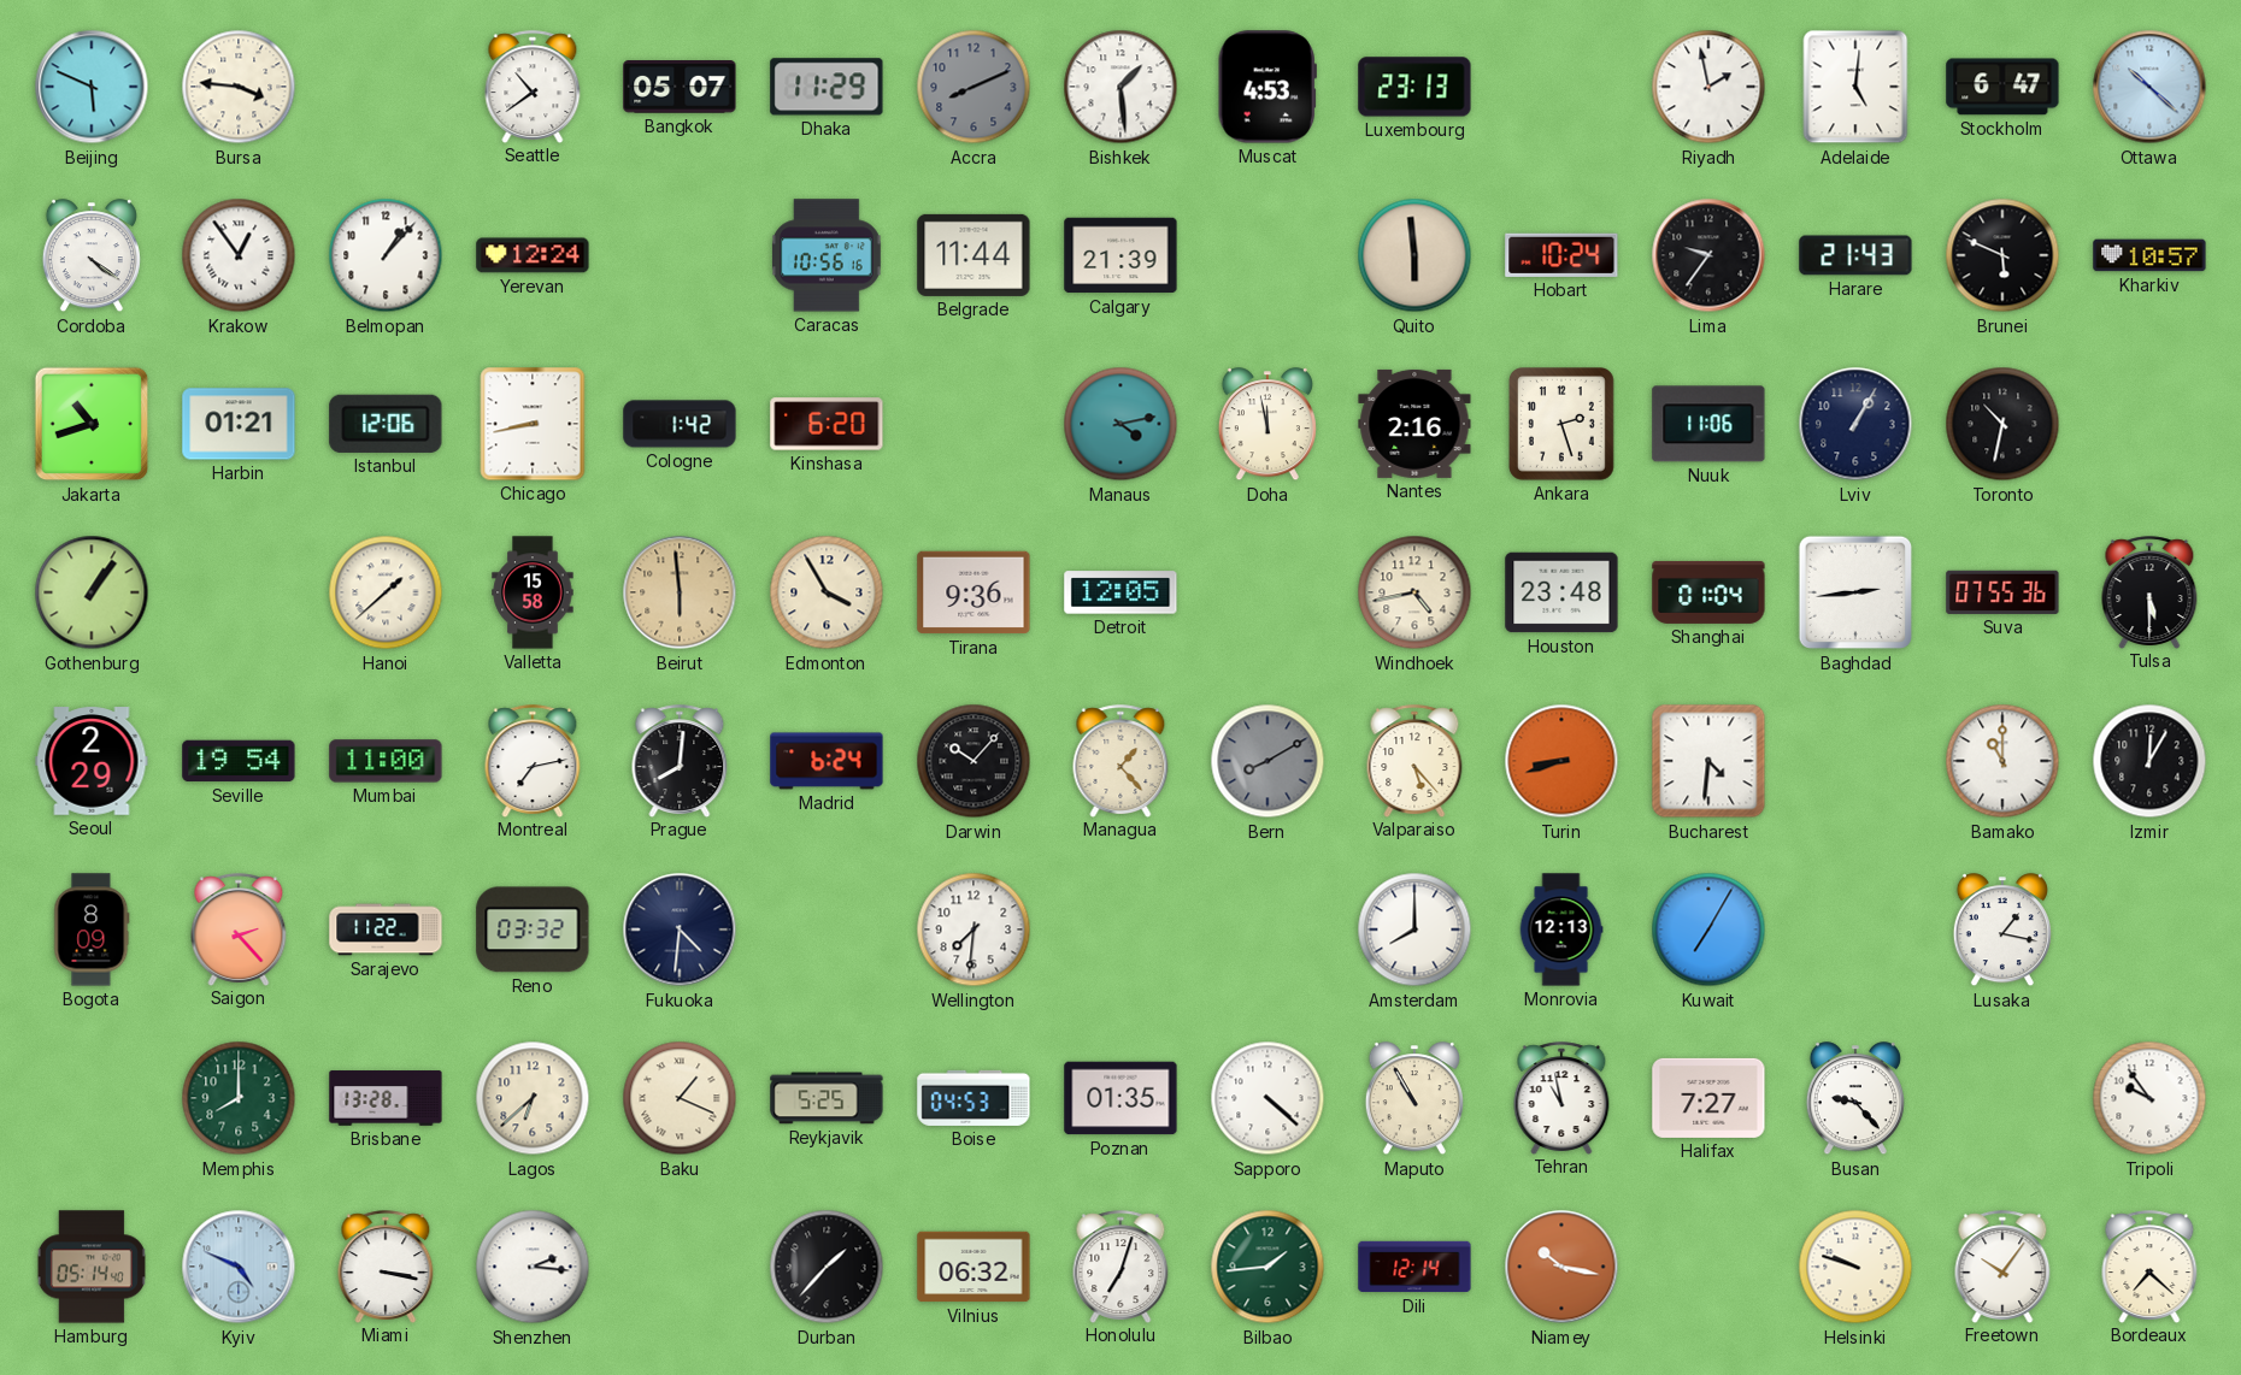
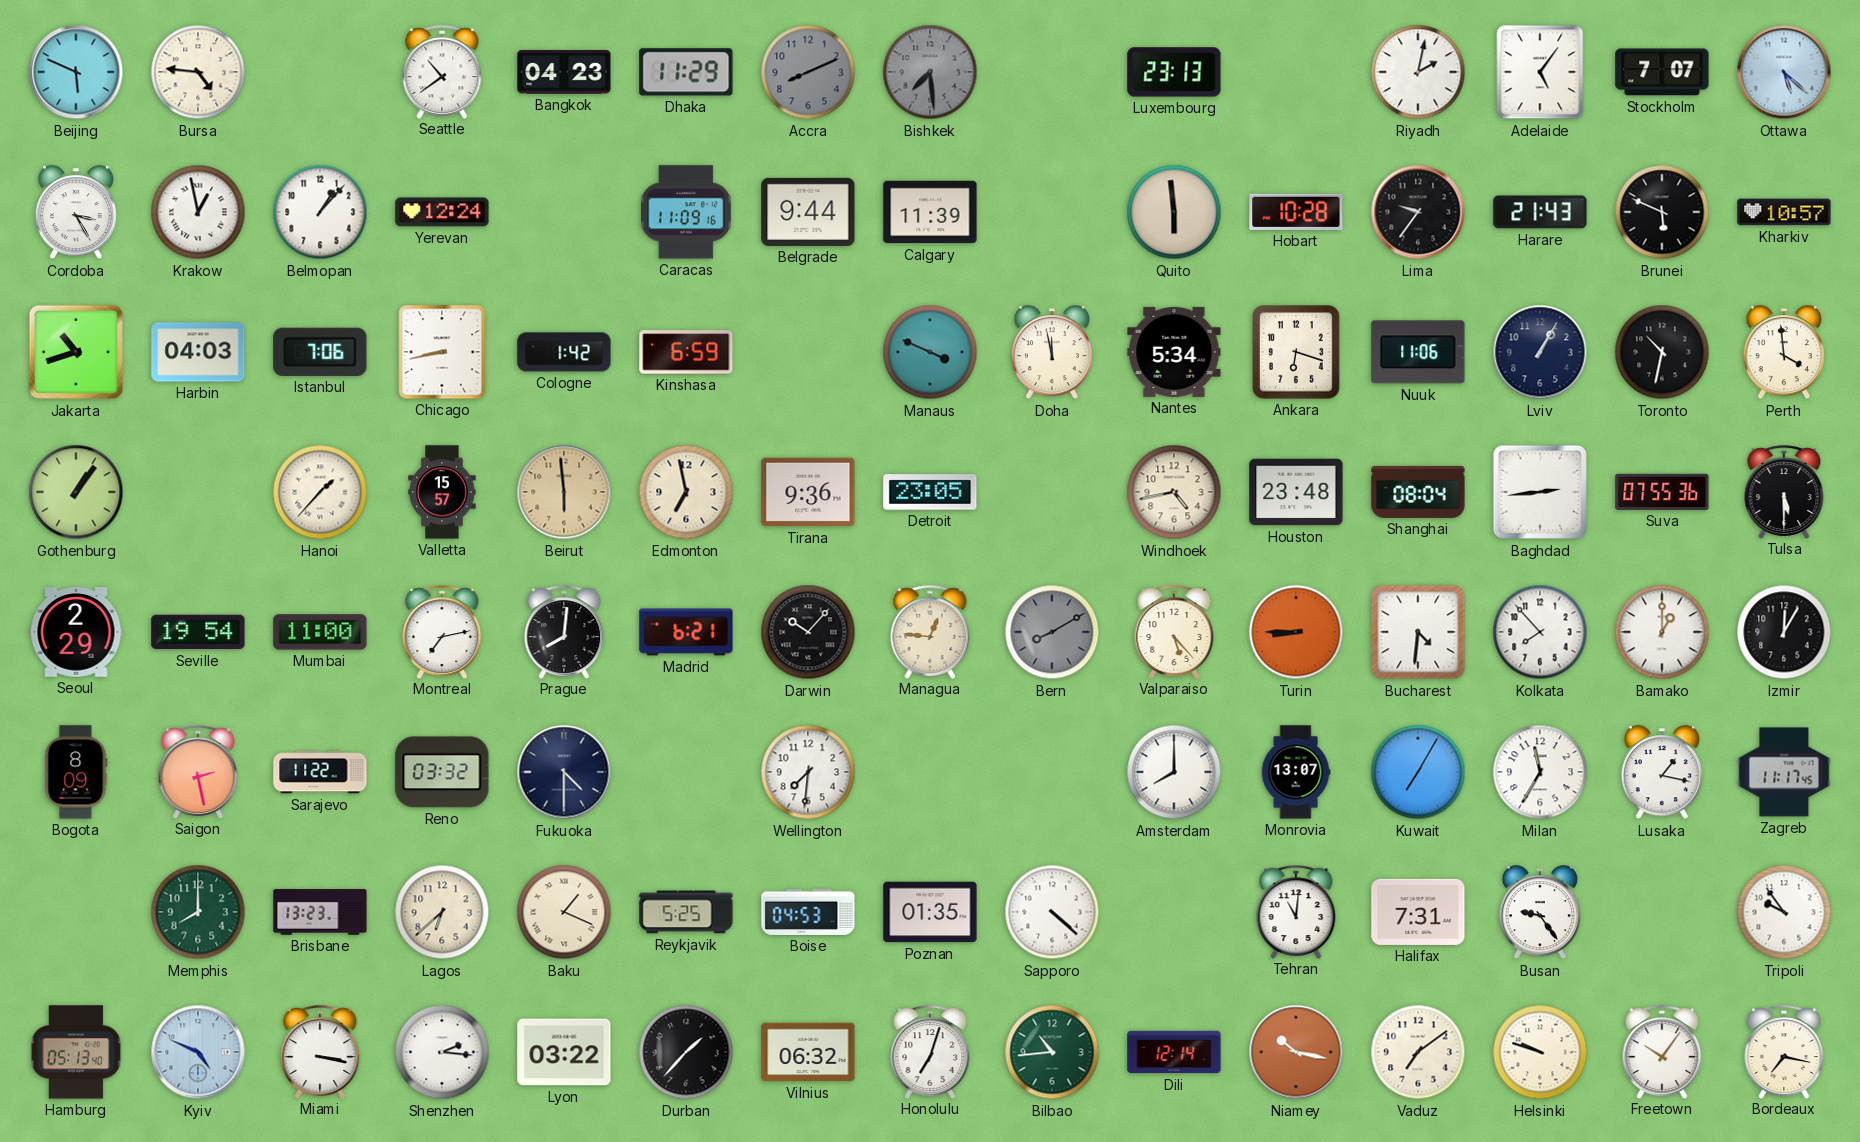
Bursa: 3:46 -> 4:46 (198, 72)
Bangkok: 05:07 -> 04:23 (564, 73)
Bishkek: 1:29 -> 7:29 (930, 72)
Bishkek dial: white -> grey (930, 72)
Muscat: 4:53 -> none (1267, 87)
Riyadh: 1:58 -> 2:02 (1418, 72)
Adelaide: 5:01 -> 5:06 (1540, 72)
Stockholm: 6:47 -> 7:07 (1662, 72)
Ottawa: 10:22 -> 5:22 (1784, 72)
Cordoba: 4:21 -> 3:25 (76, 213)
Krakow: 12:54 -> 12:58 (198, 212)
Caracas: 10:56 -> 11:09 (686, 212)
Belgrade: 11:44 -> 9:44 (808, 212)
Calgary: 21:39 -> 11:39 (930, 212)
Hobart: 10:24 -> 10:28 (1296, 212)
Harbin: 01:21 -> 04:03 (198, 352)
Istanbul: 12:06 -> 7:06 (320, 352)
Kinshasa: 6:20 -> 6:59 (686, 352)
Manaus: 4:13 -> 3:49 (930, 352)
Nantes: 2:16 -> 5:34 (1174, 352)
Ankara: 2:27 -> 6:18 (1297, 353)
Perth: none -> 3:59 (1784, 353)
Hanoi: 1:38 -> 1:37 (320, 492)
Valletta: 15:58 -> 15:57 (442, 492)
Edmonton: 3:55 -> 6:58 (686, 492)
Detroit: 12:05 -> 23:05 (930, 492)
Shanghai: 01:04 -> 08:04 (1418, 492)
Madrid: 6:24 -> 6:21 (686, 632)
Managua: 1:23 -> 12:46 (930, 632)
Turin: 8:42 -> 8:45 (1296, 632)
Kolkata: none -> 7:53 (1540, 632)
Bamako: 11:00 -> 1:00 (1662, 632)
Saigon: 2:23 -> 2:28 (198, 772)
Fukuoka: 4:31 -> 4:30 (564, 772)
Monrovia: 12:13 -> 13:07 (1296, 772)
Milan: none -> 11:35 (1540, 772)
Zagreb: none -> 11:17 (1784, 772)
Brisbane: 13:28 -> 13:23 (320, 912)
Maputo: 10:55 -> none (1414, 1099)
Tehran: 10:58 -> 11:01 (1296, 912)
Halifax: 7:27 -> 7:31 (1418, 912)
Busan: 9:23 -> 9:24 (1540, 913)
Hamburg: 05:14 -> 05:13 (76, 1052)
Lyon: none -> 03:22 (564, 1052)
Bilbao: 1:44 -> 10:44 (1052, 1052)
Vaduz: none -> 7:09 (1418, 1052)
Bordeaux: 7:22 -> 7:17 (1784, 1052)
